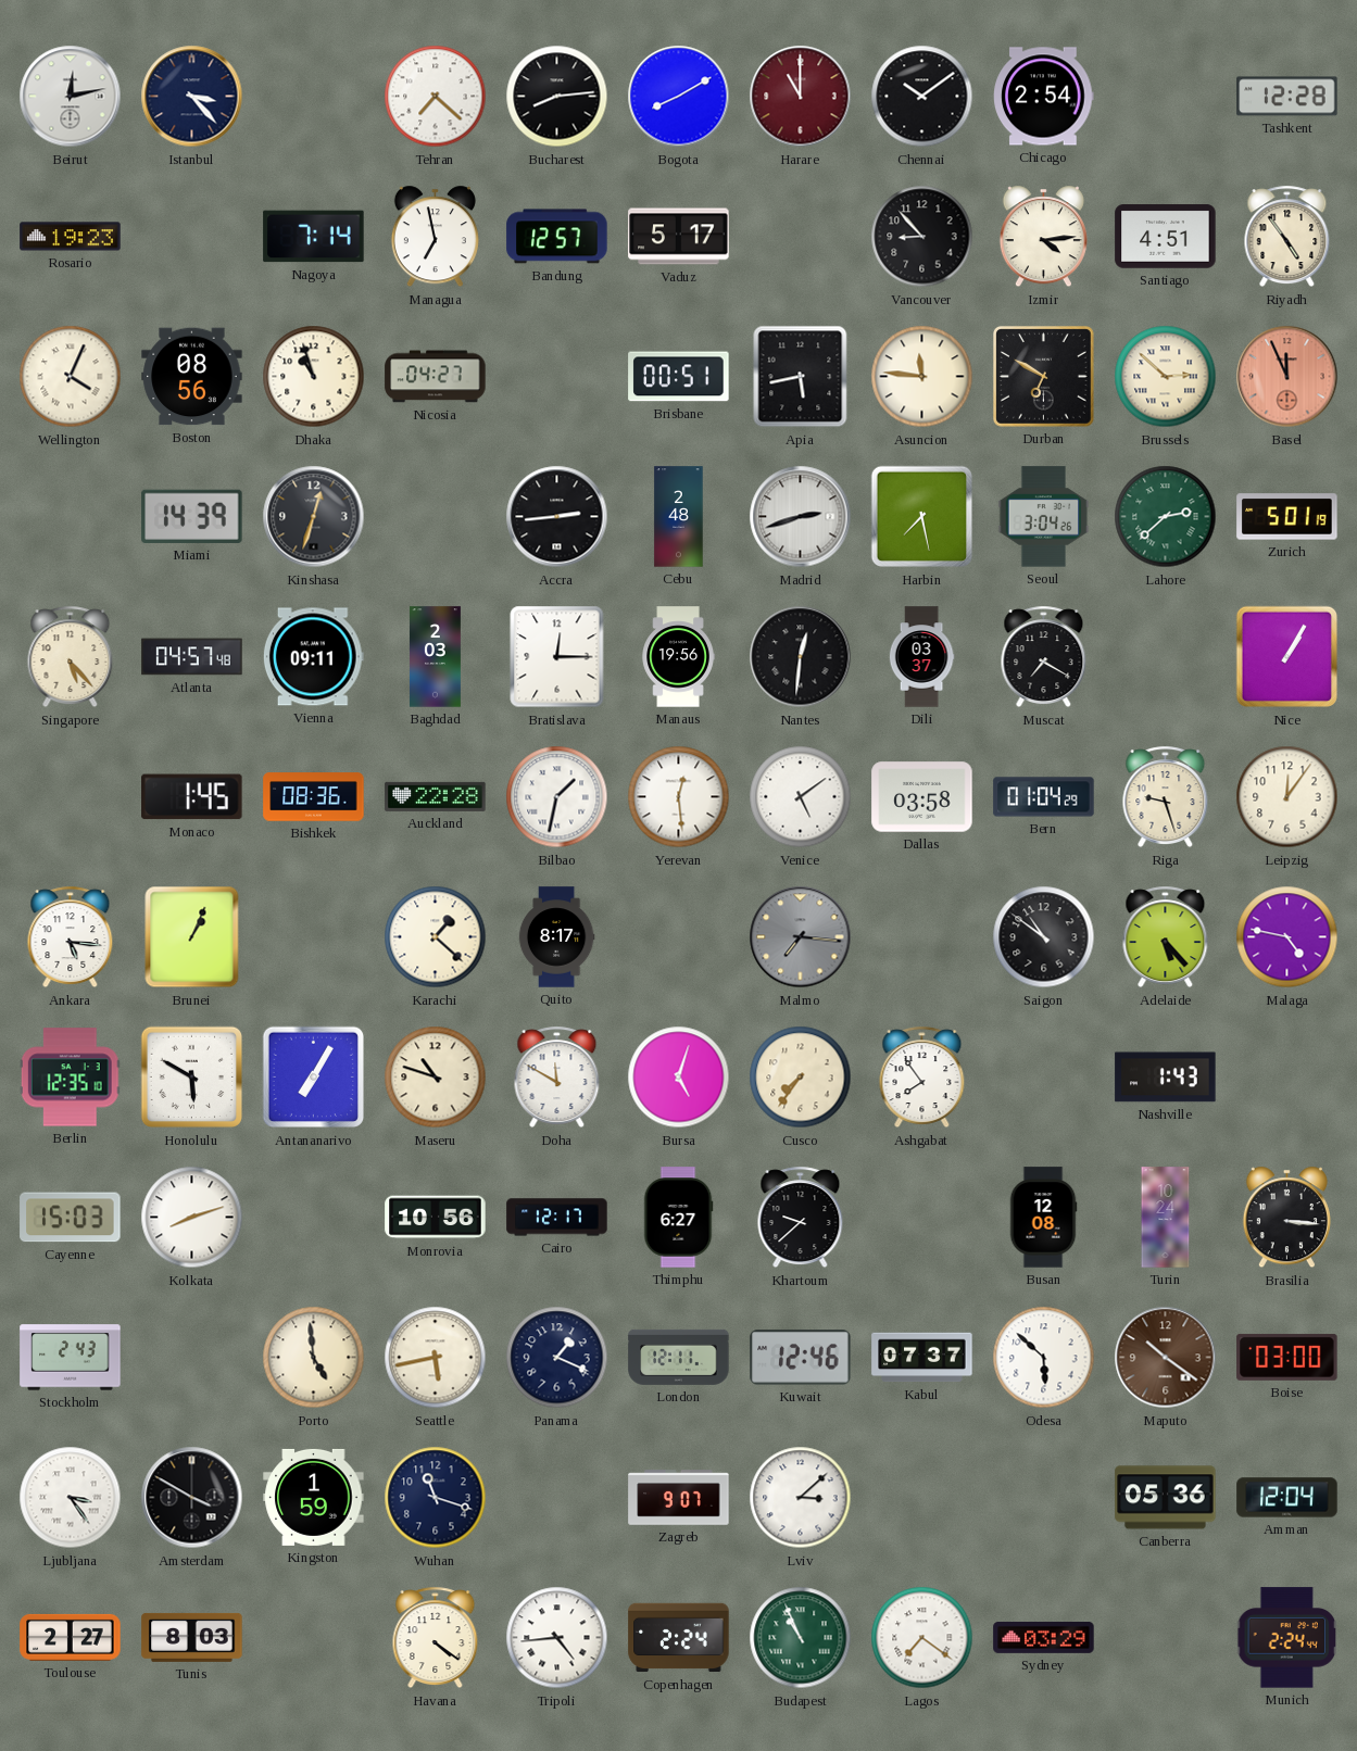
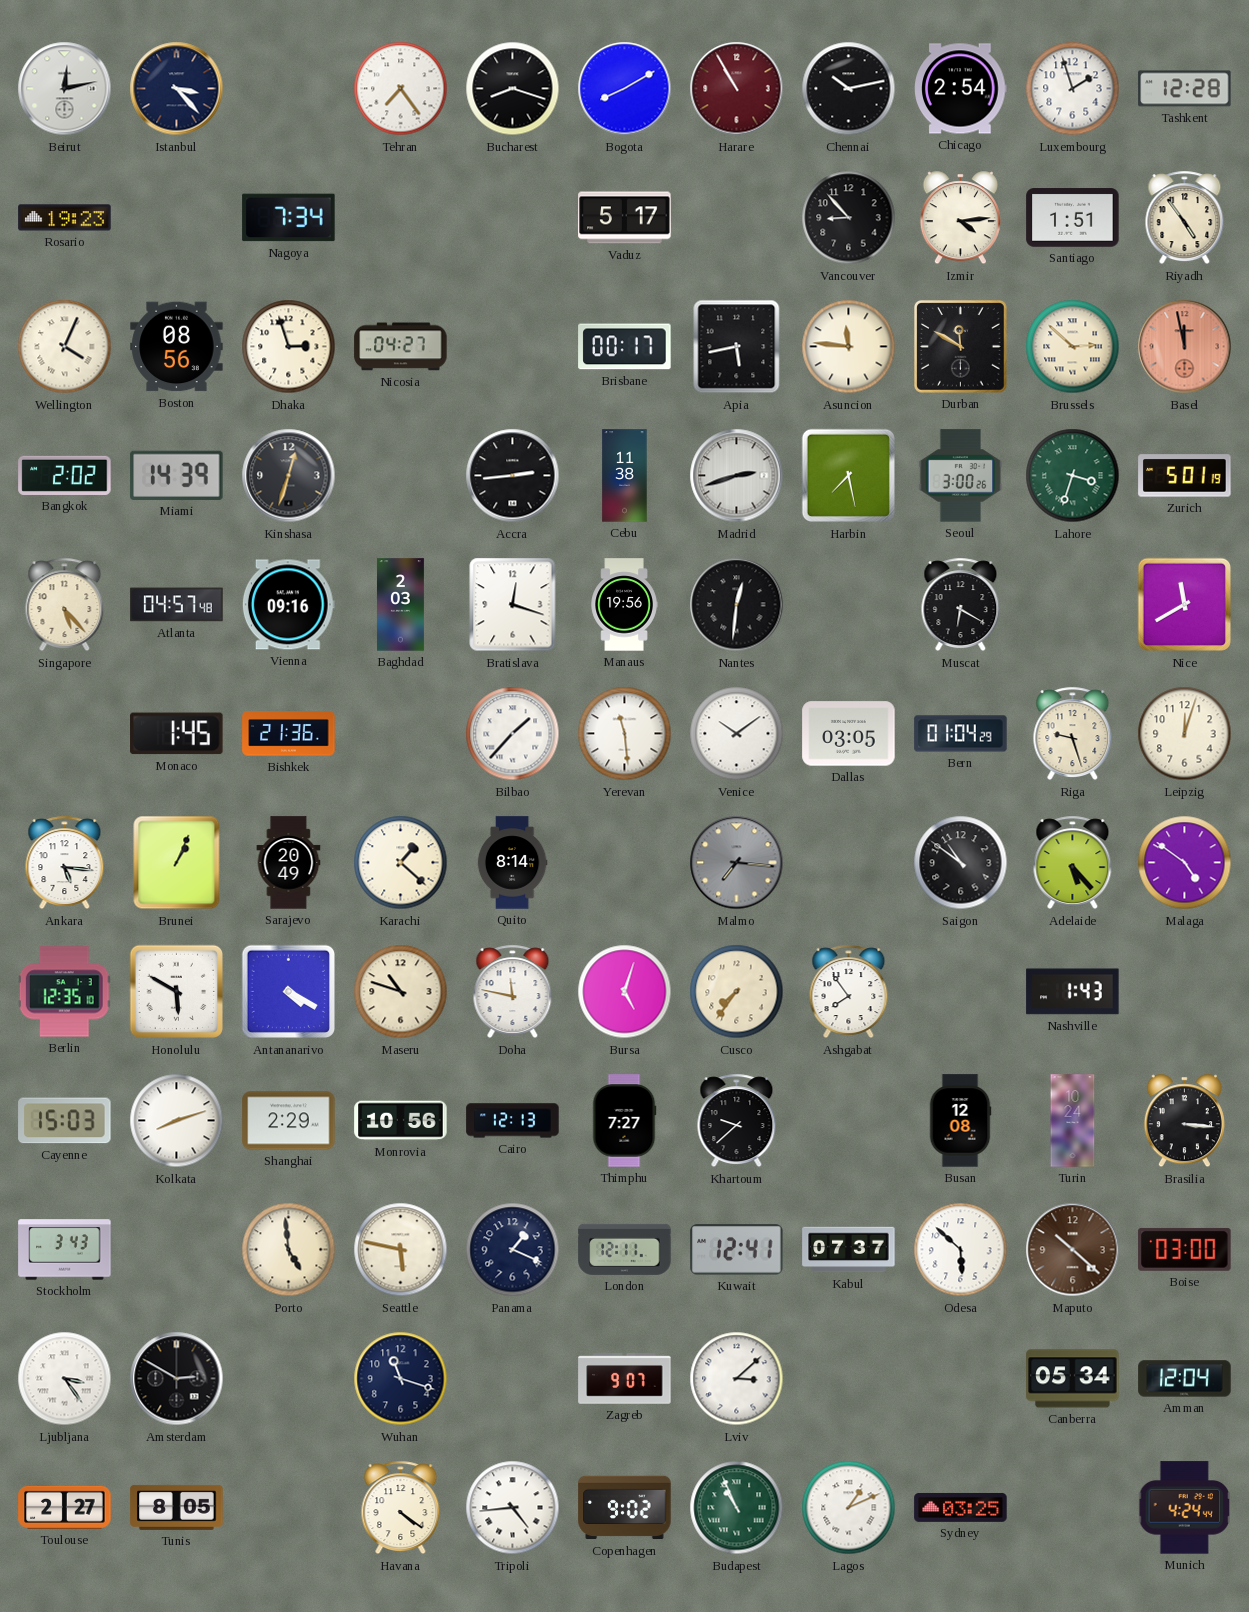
Tehran: 7:22 -> 7:24 (401, 89)
Bucharest: 8:14 -> 8:18 (513, 89)
Harare: 11:00 -> 10:55 (737, 89)
Chennai: 10:09 -> 10:13 (849, 89)
Luxembourg: none -> 1:57 (1073, 89)
Nagoya: 7:14 -> 7:34 (289, 218)
Managua: 6:58 -> none (435, 237)
Bandung: 12:57 -> none (557, 237)
Santiago: 4:51 -> 1:51 (1073, 218)
Dhaka: 10:57 -> 2:57 (289, 347)
Brisbane: 00:51 -> 00:17 (625, 347)
Durban: 6:50 -> 11:50 (961, 347)
Basel: 11:56 -> 11:58 (1185, 347)
Bangkok: none -> 2:02 (65, 475)
Cebu: 2:48 -> 11:38 (625, 476)
Seoul: 3:04 -> 3:00 (961, 476)
Lahore: 2:38 -> 3:33 (1073, 476)
Vienna: 09:11 -> 09:16 (288, 605)
Bratislava: 12:15 -> 12:18 (513, 605)
Dili: 03:37 -> none (921, 657)
Muscat: 7:20 -> 6:20 (961, 605)
Nice: 1:05 -> 11:40 (1185, 605)
Bishkek: 08:36 -> 21:36 (289, 734)
Auckland: 22:28 -> none (436, 796)
Bilbao: 1:32 -> 1:37 (513, 734)
Yerevan: 12:29 -> 11:29 (625, 734)
Venice: 5:09 -> 10:09 (737, 734)
Dallas: 03:58 -> 03:05 (849, 734)
Leipzig: 12:06 -> 12:03 (1185, 734)
Sarajevo: none -> 20:49 (289, 863)
Quito: 8:17 -> 8:14 (512, 863)
Malaga: 4:47 -> 4:51 (1185, 863)
Antananarivo: 7:05 -> 4:20 (289, 992)
Doha: 11:50 -> 11:47 (513, 992)
Shanghai: none -> 2:29 (289, 1121)
Cairo: 12:17 -> 12:13 (513, 1121)
Thimphu: 6:27 -> 7:27 (624, 1121)
Stockholm: 2:43 -> 3:43 (65, 1250)
Seattle: 5:43 -> 5:47 (401, 1250)
Kuwait: 12:46 -> 12:41 (737, 1250)
Maputo: 10:21 -> 10:22 (1073, 1250)
Amsterdam: 3:50 -> 2:50 (177, 1379)
Kingston: 1:59 -> none (314, 1497)
Canberra: 05:36 -> 05:34 (1073, 1379)
Tunis: 8:03 -> 8:05 (177, 1507)
Copenhagen: 2:24 -> 9:02 (625, 1508)
Lagos: 7:21 -> 1:11 (849, 1508)
Sydney: 03:29 -> 03:25 (961, 1508)
Munich: 2:24 -> 4:24 (1184, 1508)
